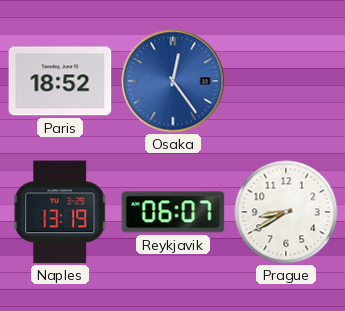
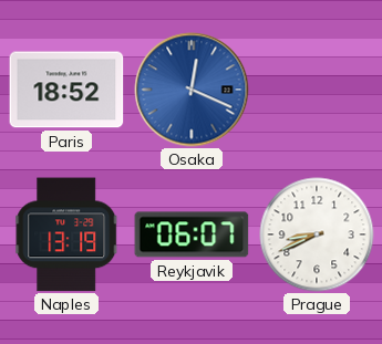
Osaka: 12:24 -> 12:19 (192, 90)
Prague: 8:40 -> 8:41 (317, 234)
